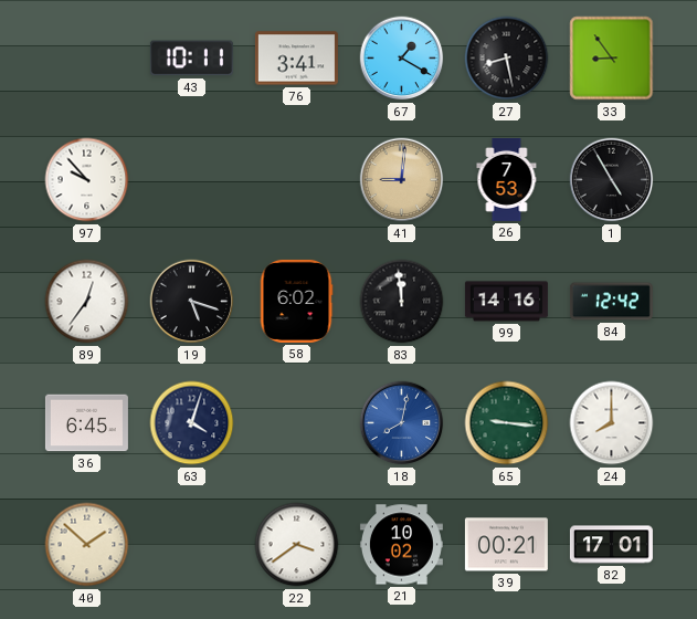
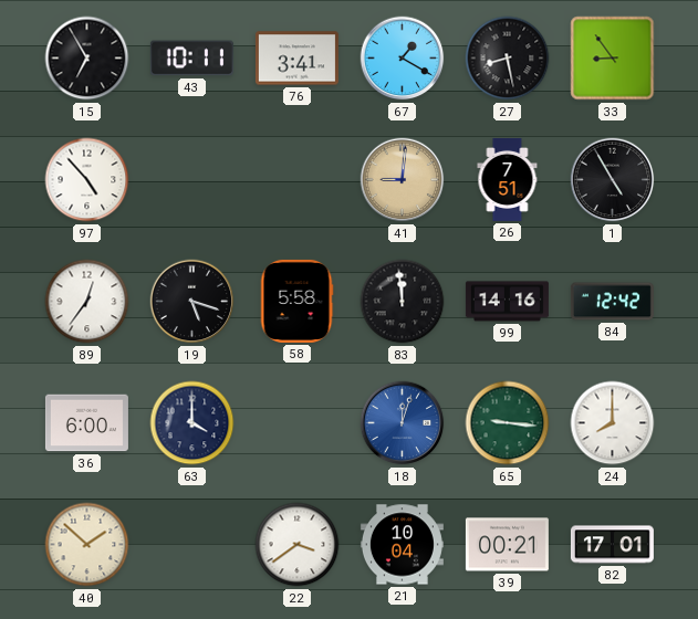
15: none -> 6:55 (87, 59)
97: 9:53 -> 4:53 (87, 180)
26: 7:53 -> 7:51 (508, 179)
58: 6:02 -> 5:58 (296, 301)
36: 6:45 -> 6:00 (86, 423)
63: 4:03 -> 4:00 (192, 423)
18: 8:02 -> 12:03 (403, 423)
21: 10:02 -> 10:04 (402, 545)
